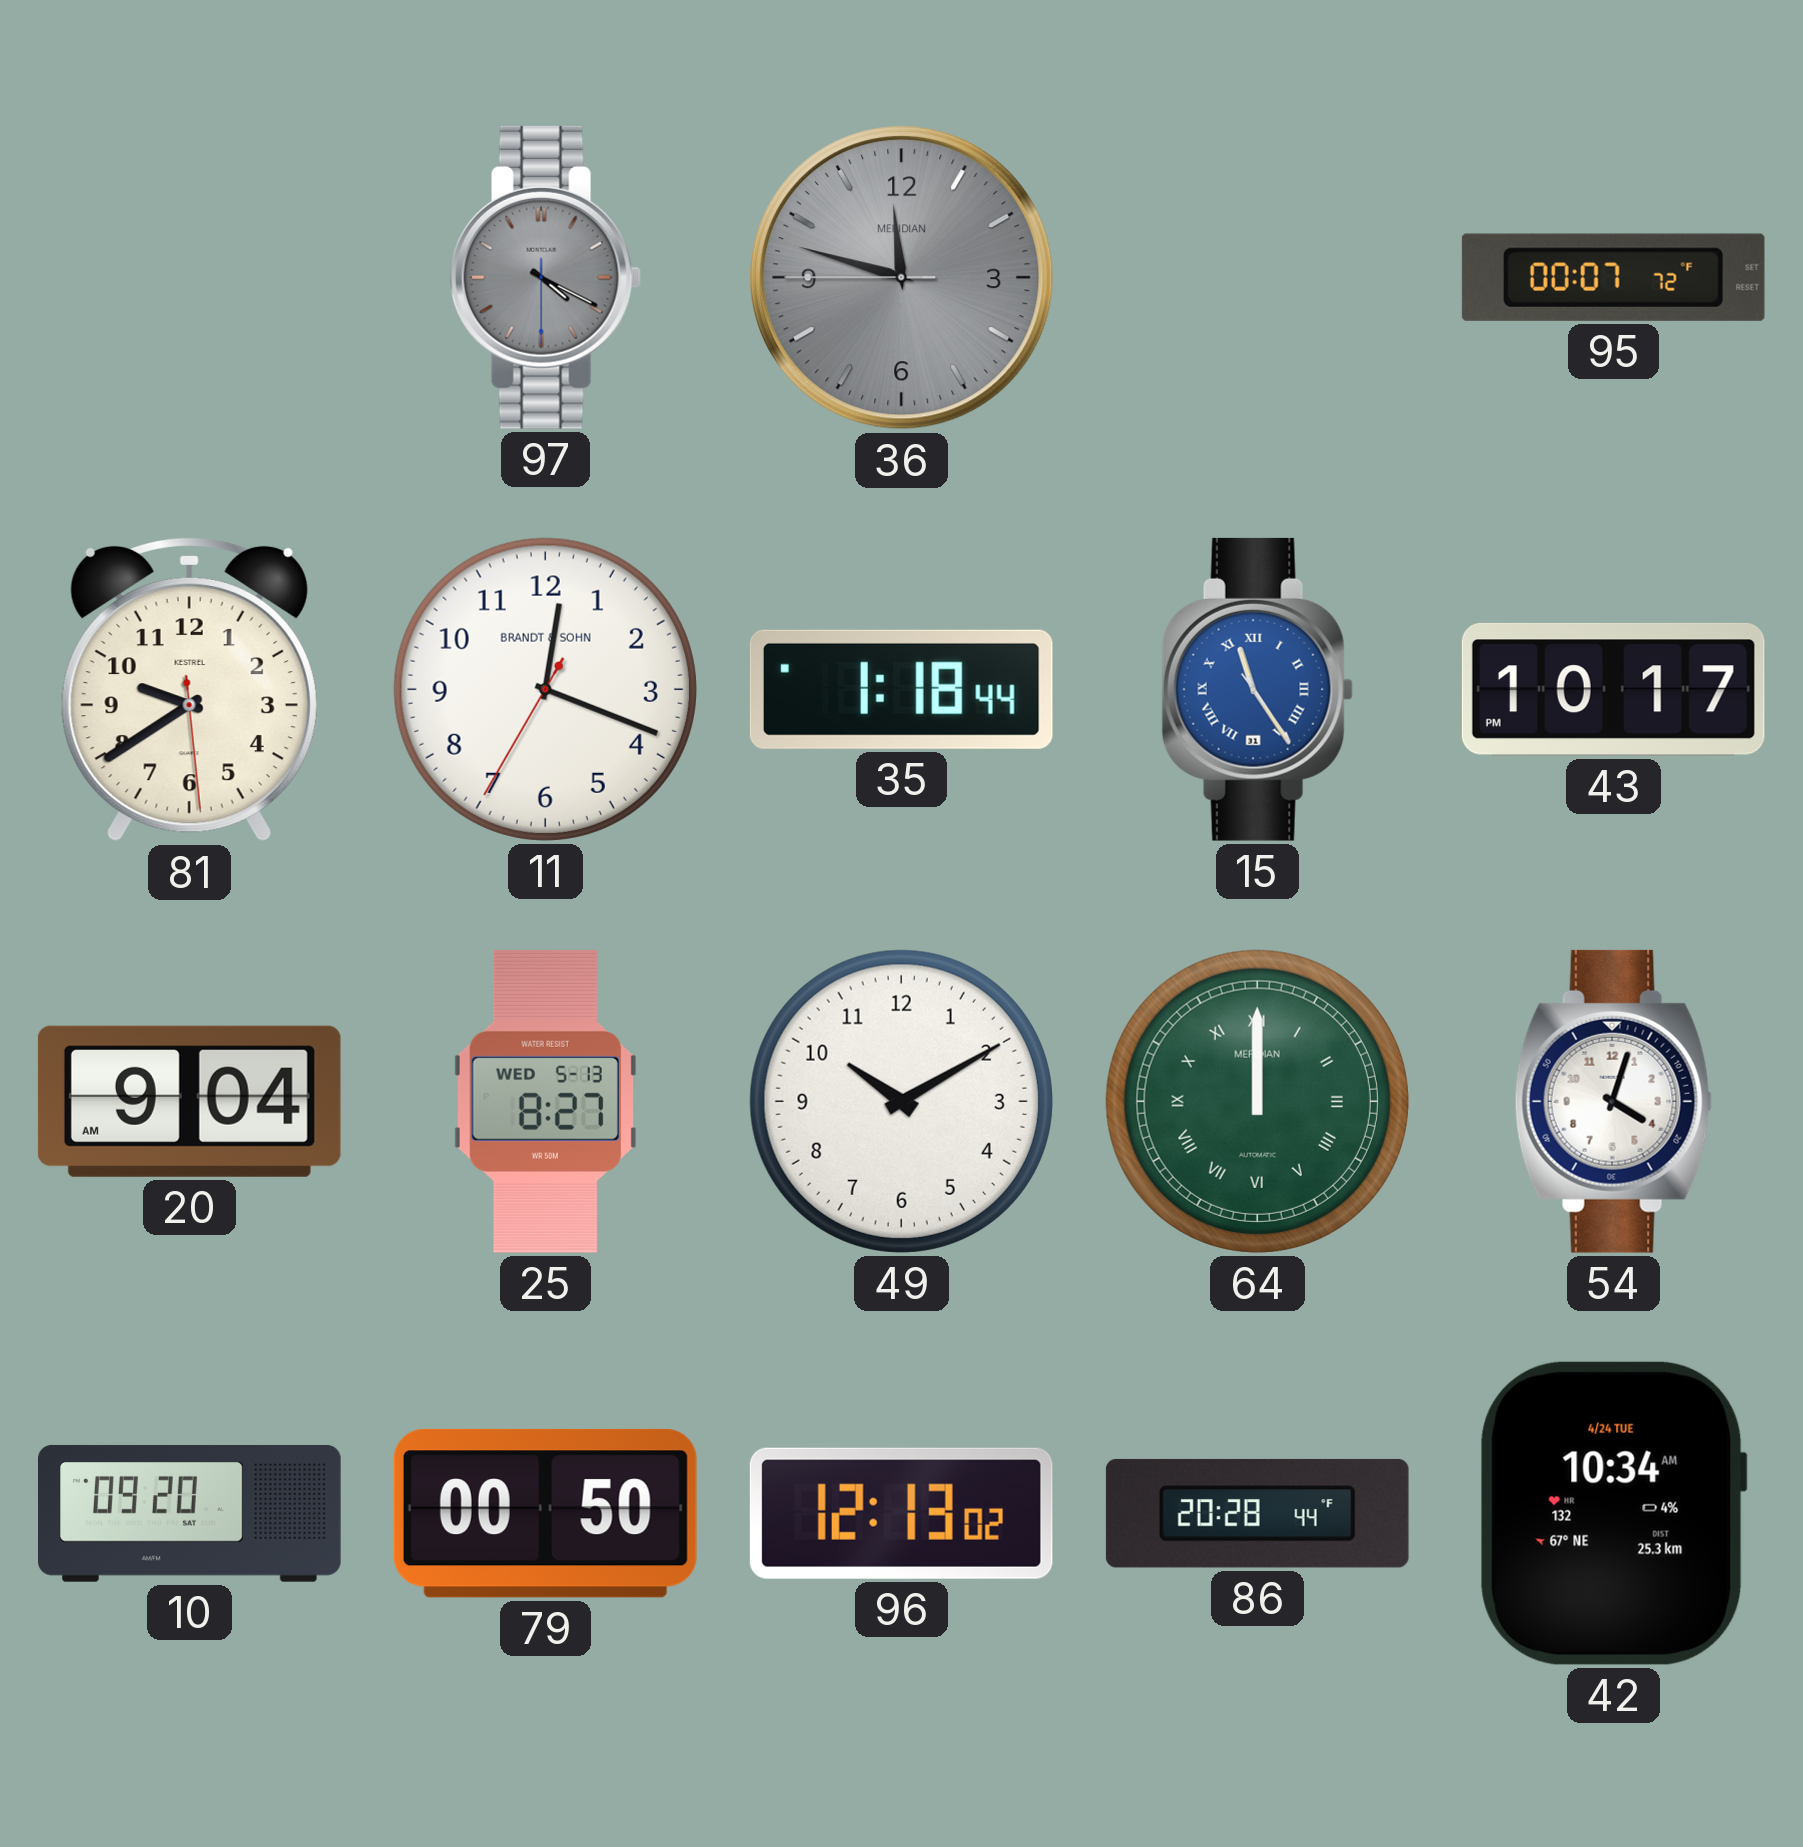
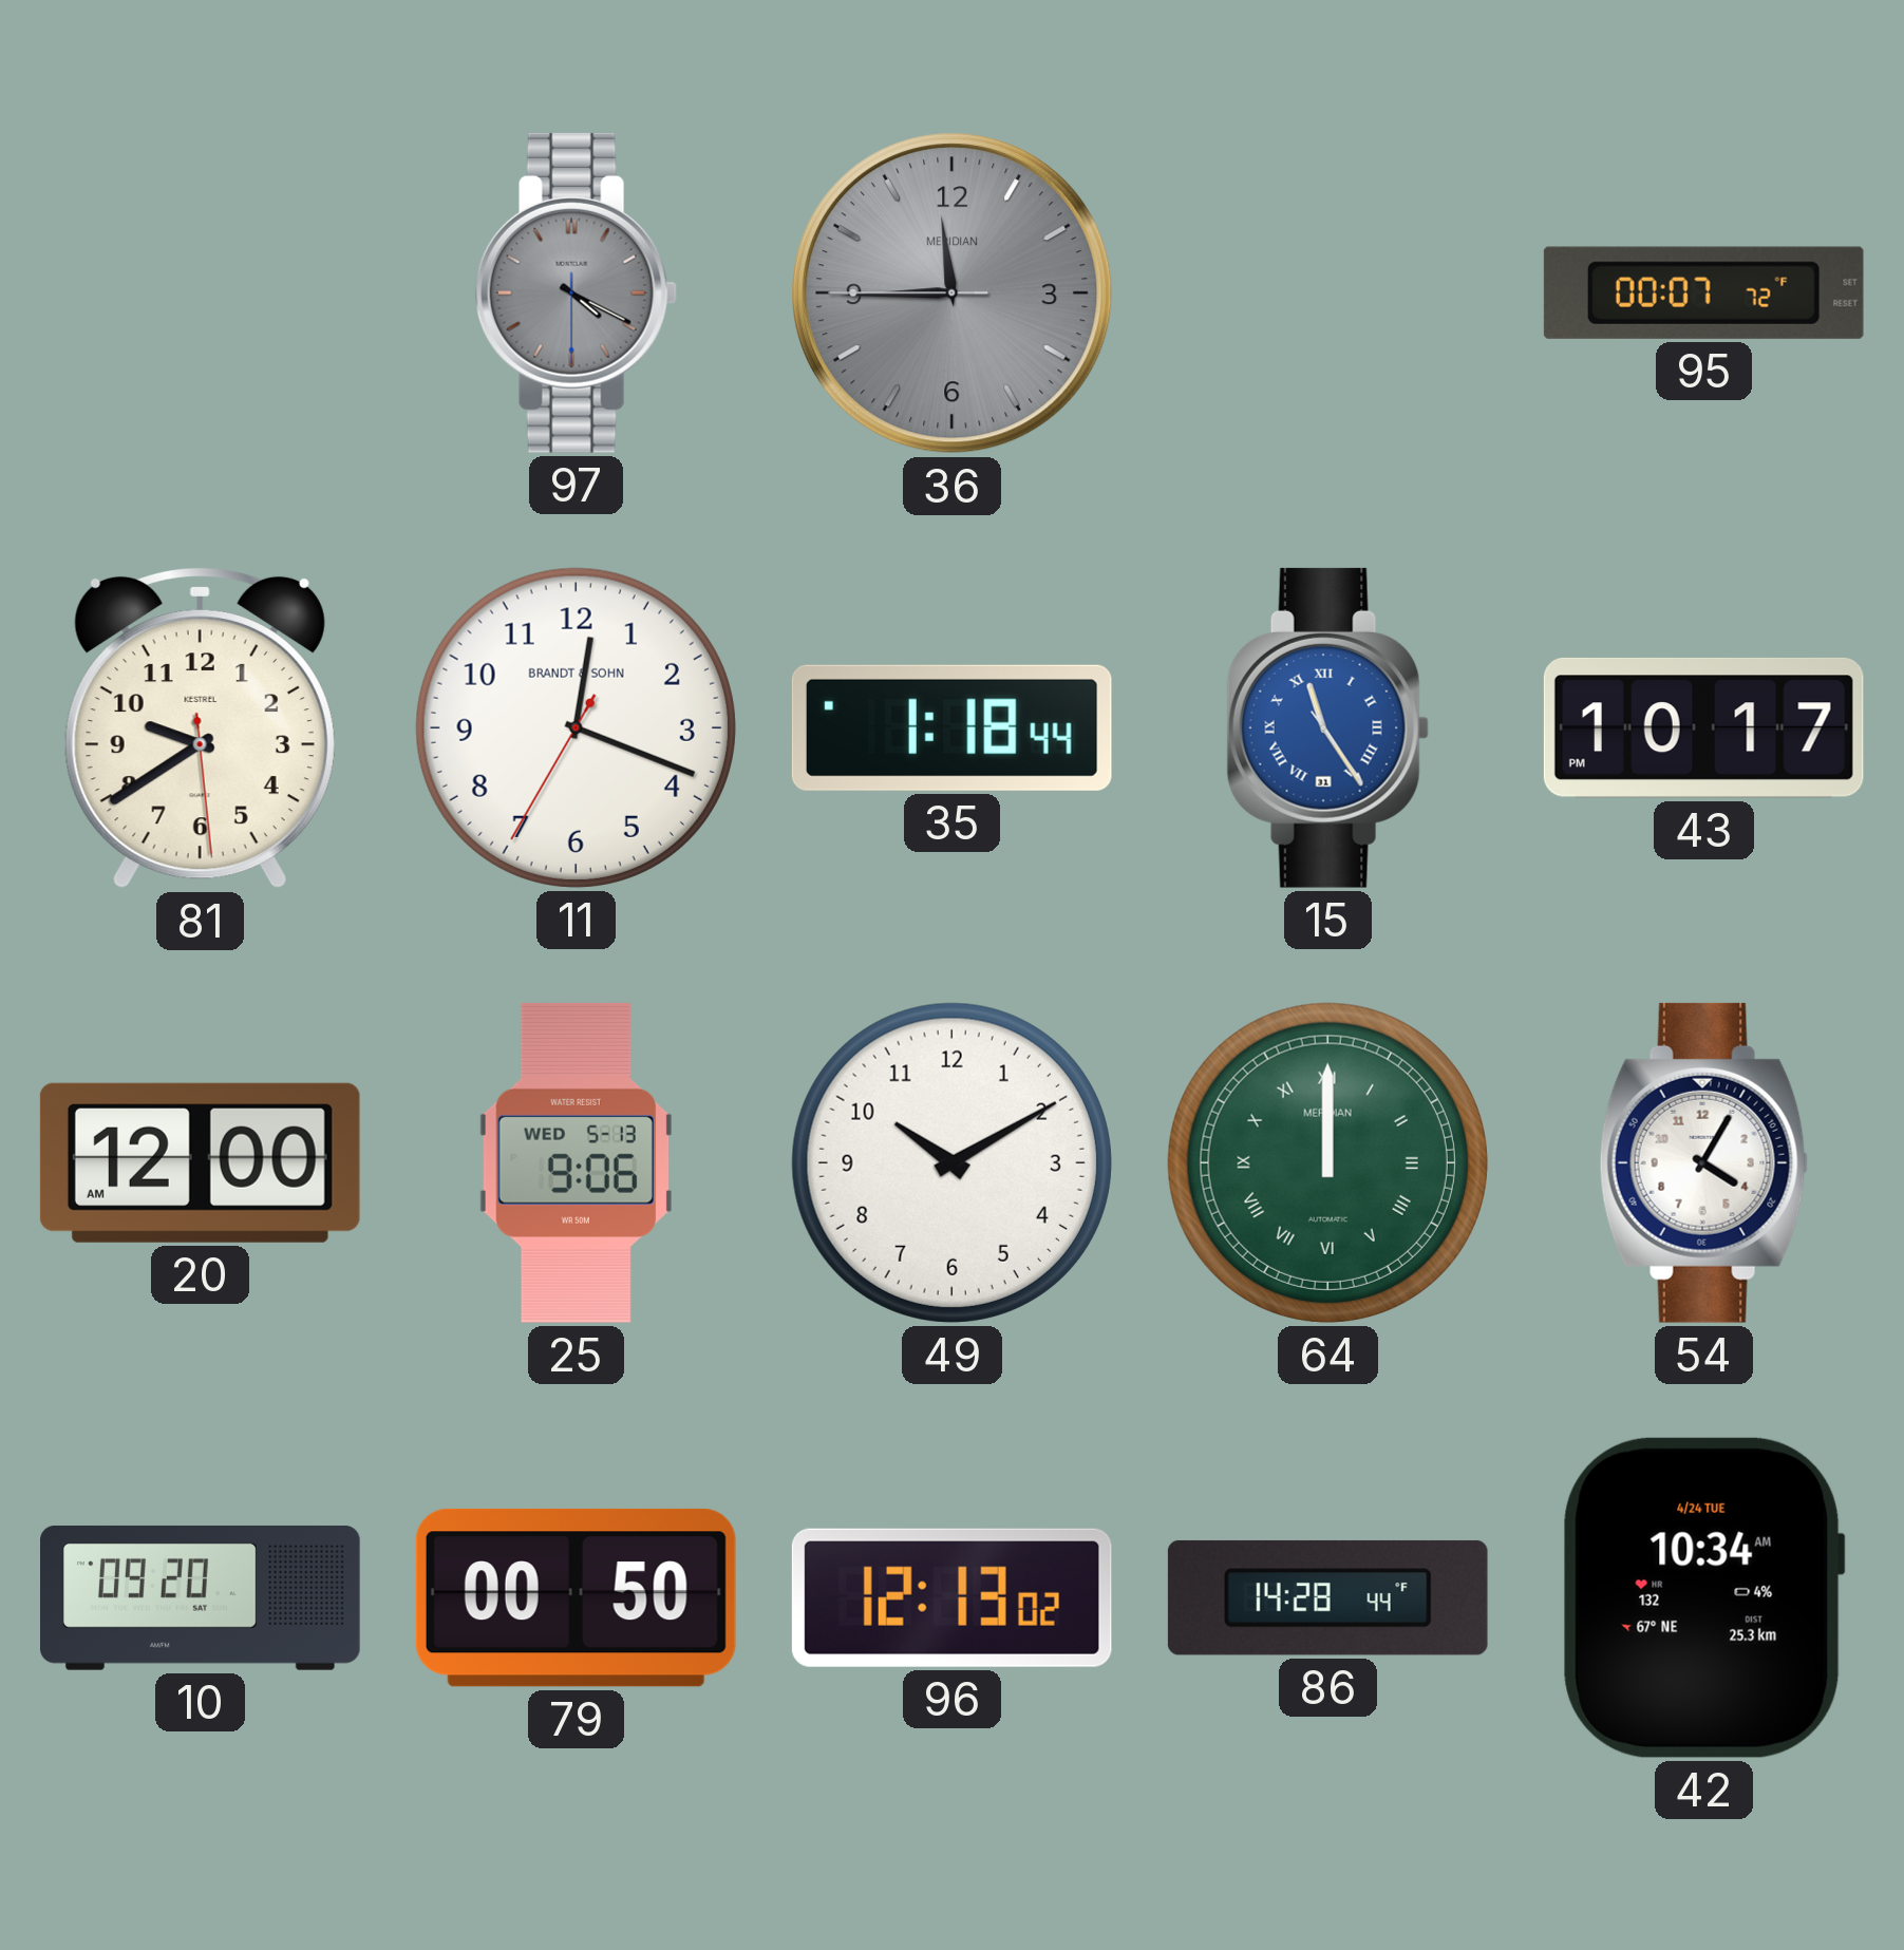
36: 11:47 -> 11:44 (953, 294)
20: 9:04 -> 12:00 (200, 1162)
25: 8:27 -> 9:06 (576, 1162)
54: 4:03 -> 4:05 (1703, 1162)
86: 20:28 -> 14:28 (1327, 1597)
